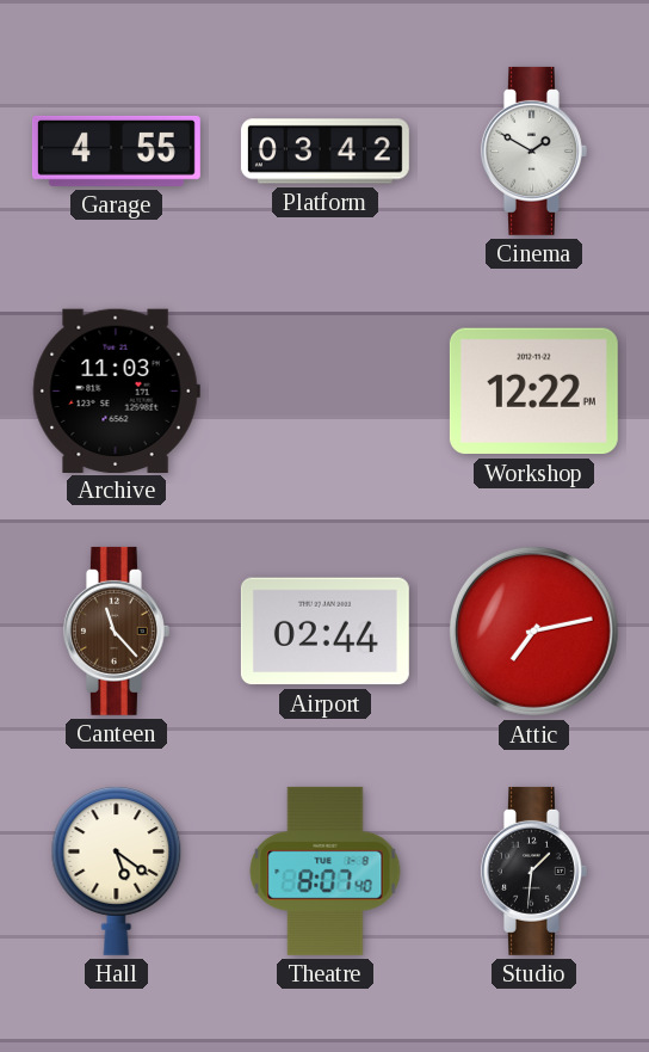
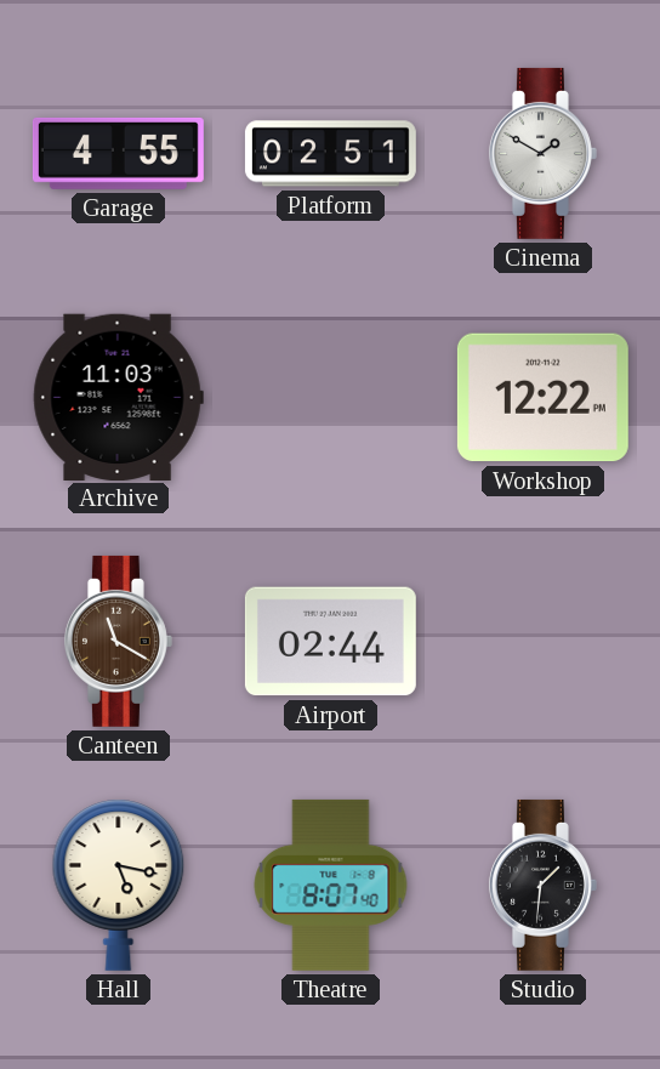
Platform: 03:42 -> 02:51 (330, 154)
Canteen: 11:23 -> 11:20 (118, 641)
Attic: 7:13 -> none (533, 630)
Hall: 5:21 -> 5:17 (119, 885)
